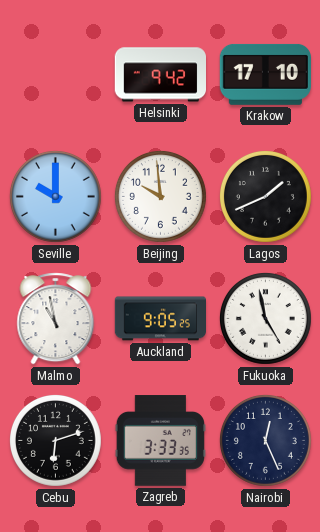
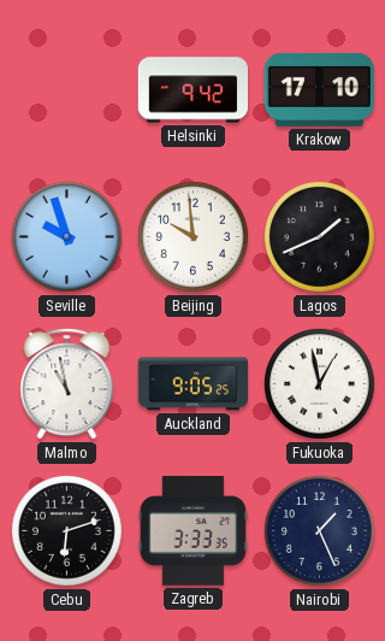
Seville: 10:00 -> 9:57 (66, 236)
Fukuoka: 4:58 -> 12:58 (319, 383)
Nairobi: 12:26 -> 1:26 (319, 530)
